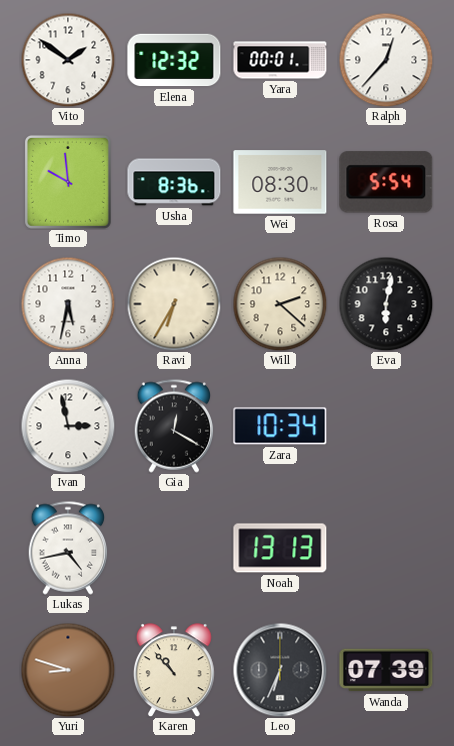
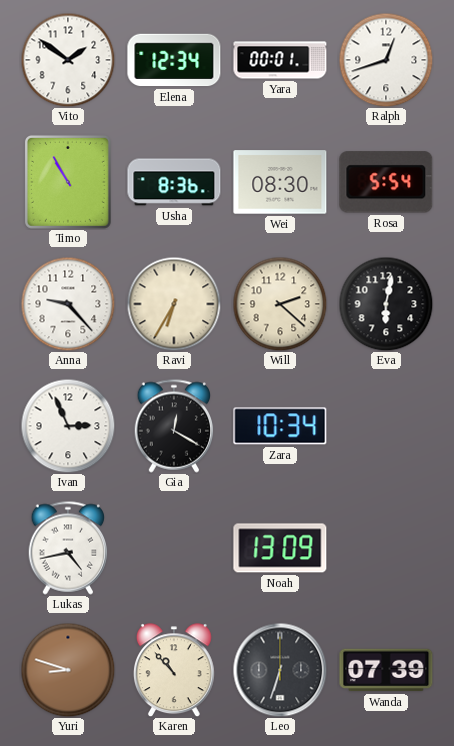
Elena: 12:32 -> 12:34 (174, 60)
Ralph: 12:37 -> 12:42 (386, 60)
Timo: 9:59 -> 10:55 (68, 182)
Anna: 5:32 -> 9:23 (68, 304)
Ivan: 2:58 -> 2:56 (68, 426)
Noah: 13:13 -> 13:09 (280, 548)
Leo: 6:34 -> 6:33 (280, 670)
